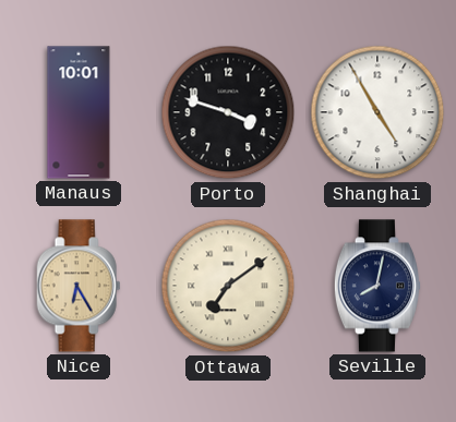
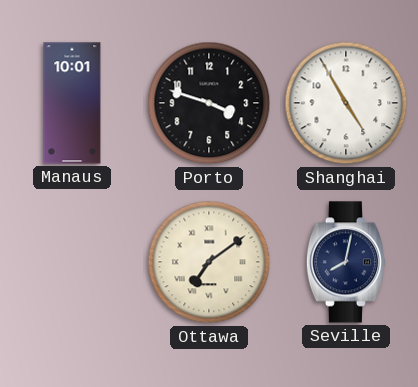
Nice: 6:25 -> none (79, 286)
